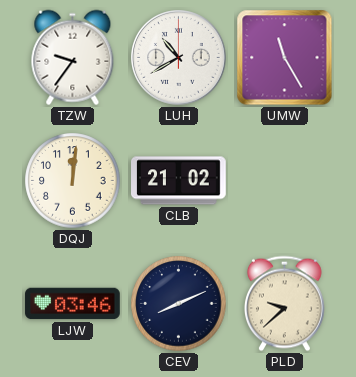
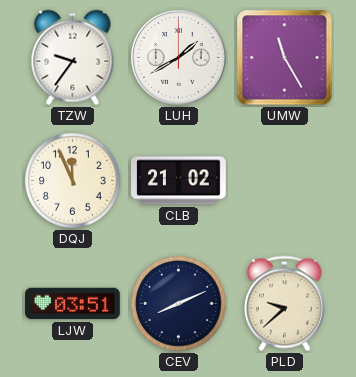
LUH: 10:40 -> 1:40 (179, 58)
DQJ: 12:01 -> 11:56 (73, 181)
LJW: 03:46 -> 03:51 (73, 304)
